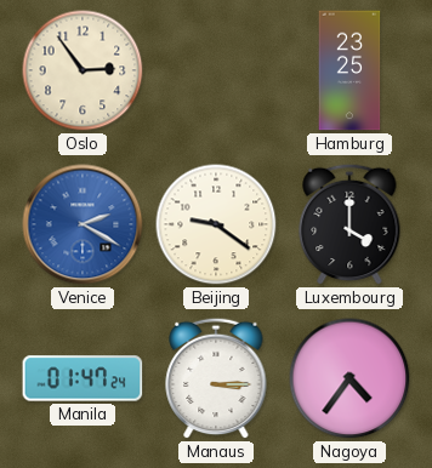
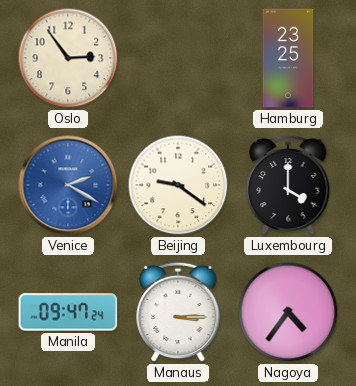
Manila: 01:47 -> 09:47 (68, 312)
